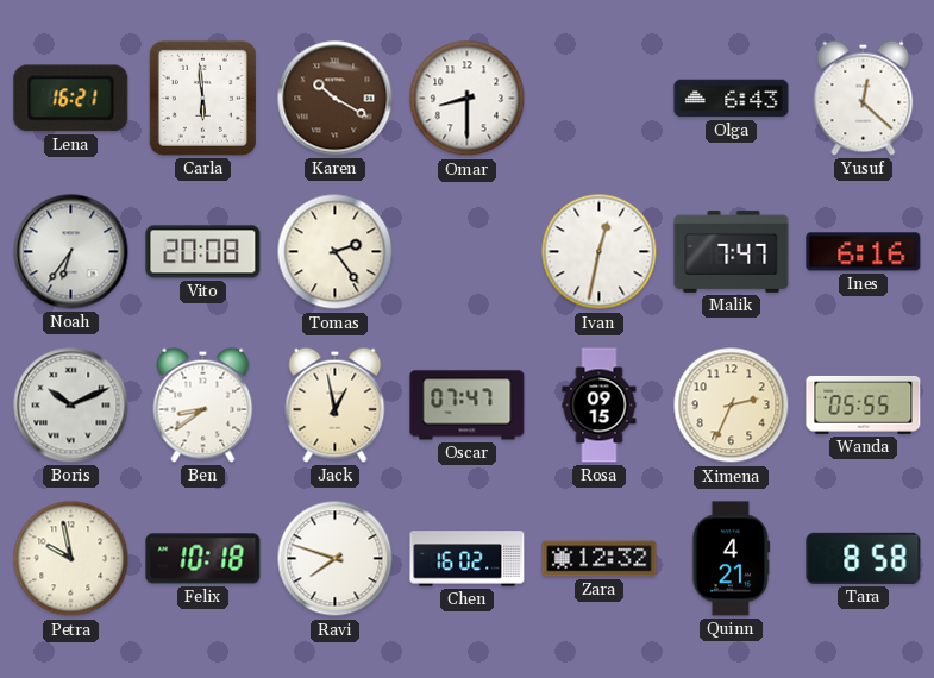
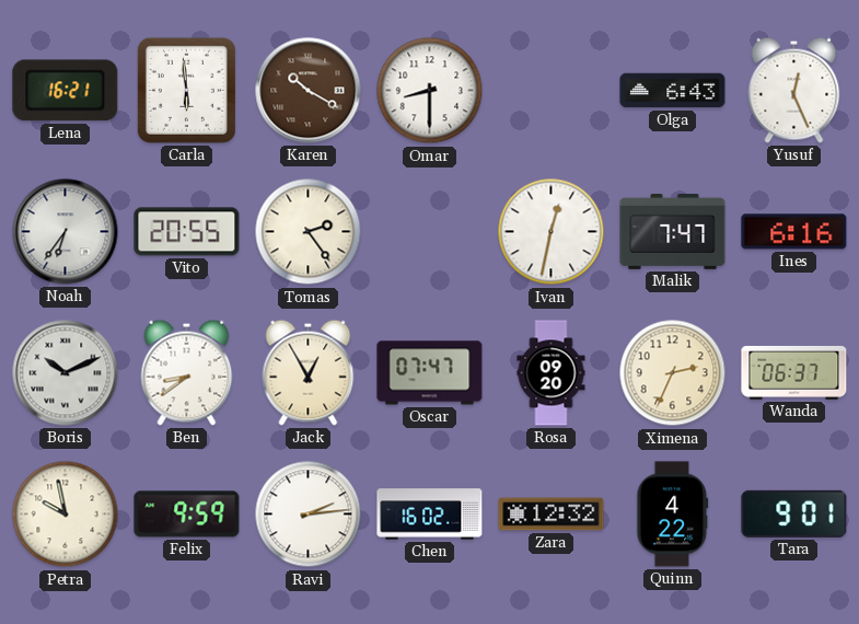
Yusuf: 12:22 -> 12:26 (794, 90)
Vito: 20:08 -> 20:55 (187, 232)
Jack: 12:58 -> 12:55 (309, 372)
Rosa: 09:15 -> 09:20 (552, 373)
Wanda: 05:55 -> 06:37 (794, 372)
Felix: 10:18 -> 9:59 (187, 515)
Ravi: 7:48 -> 2:14 (309, 515)
Quinn: 4:21 -> 4:22 (673, 515)
Tara: 8:58 -> 9:01 (794, 513)
